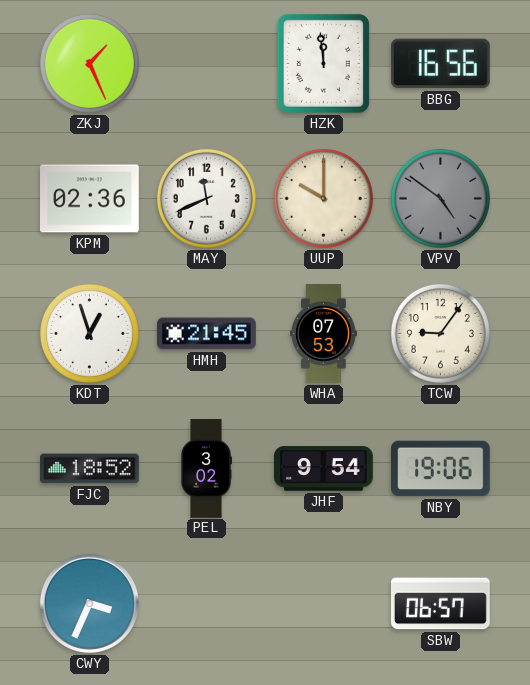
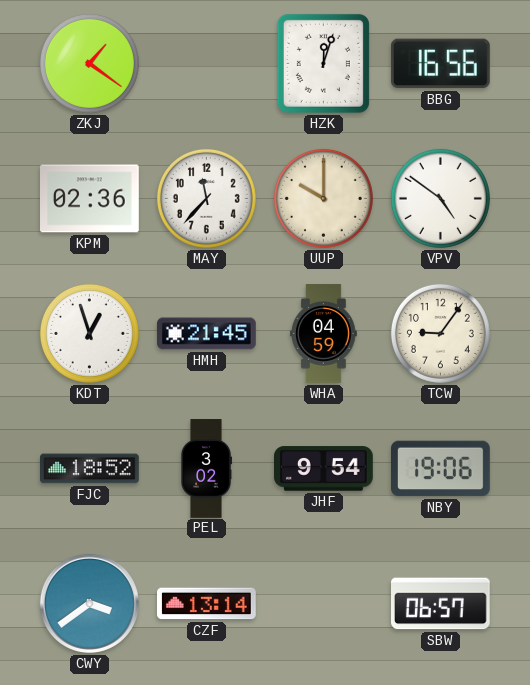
ZKJ: 1:26 -> 1:21 (89, 63)
HZK: 11:59 -> 12:03 (323, 63)
MAY: 11:41 -> 11:37 (206, 198)
VPV dial: grey -> white (440, 198)
WHA: 07:53 -> 04:59 (324, 334)
CWY: 3:34 -> 3:39 (89, 603)
CZF: none -> 13:14 (207, 604)
